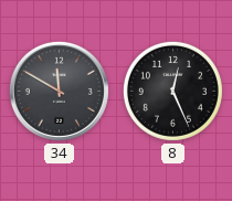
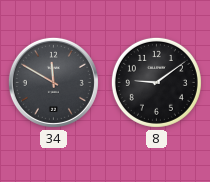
8: 12:26 -> 9:09 (156, 82)
